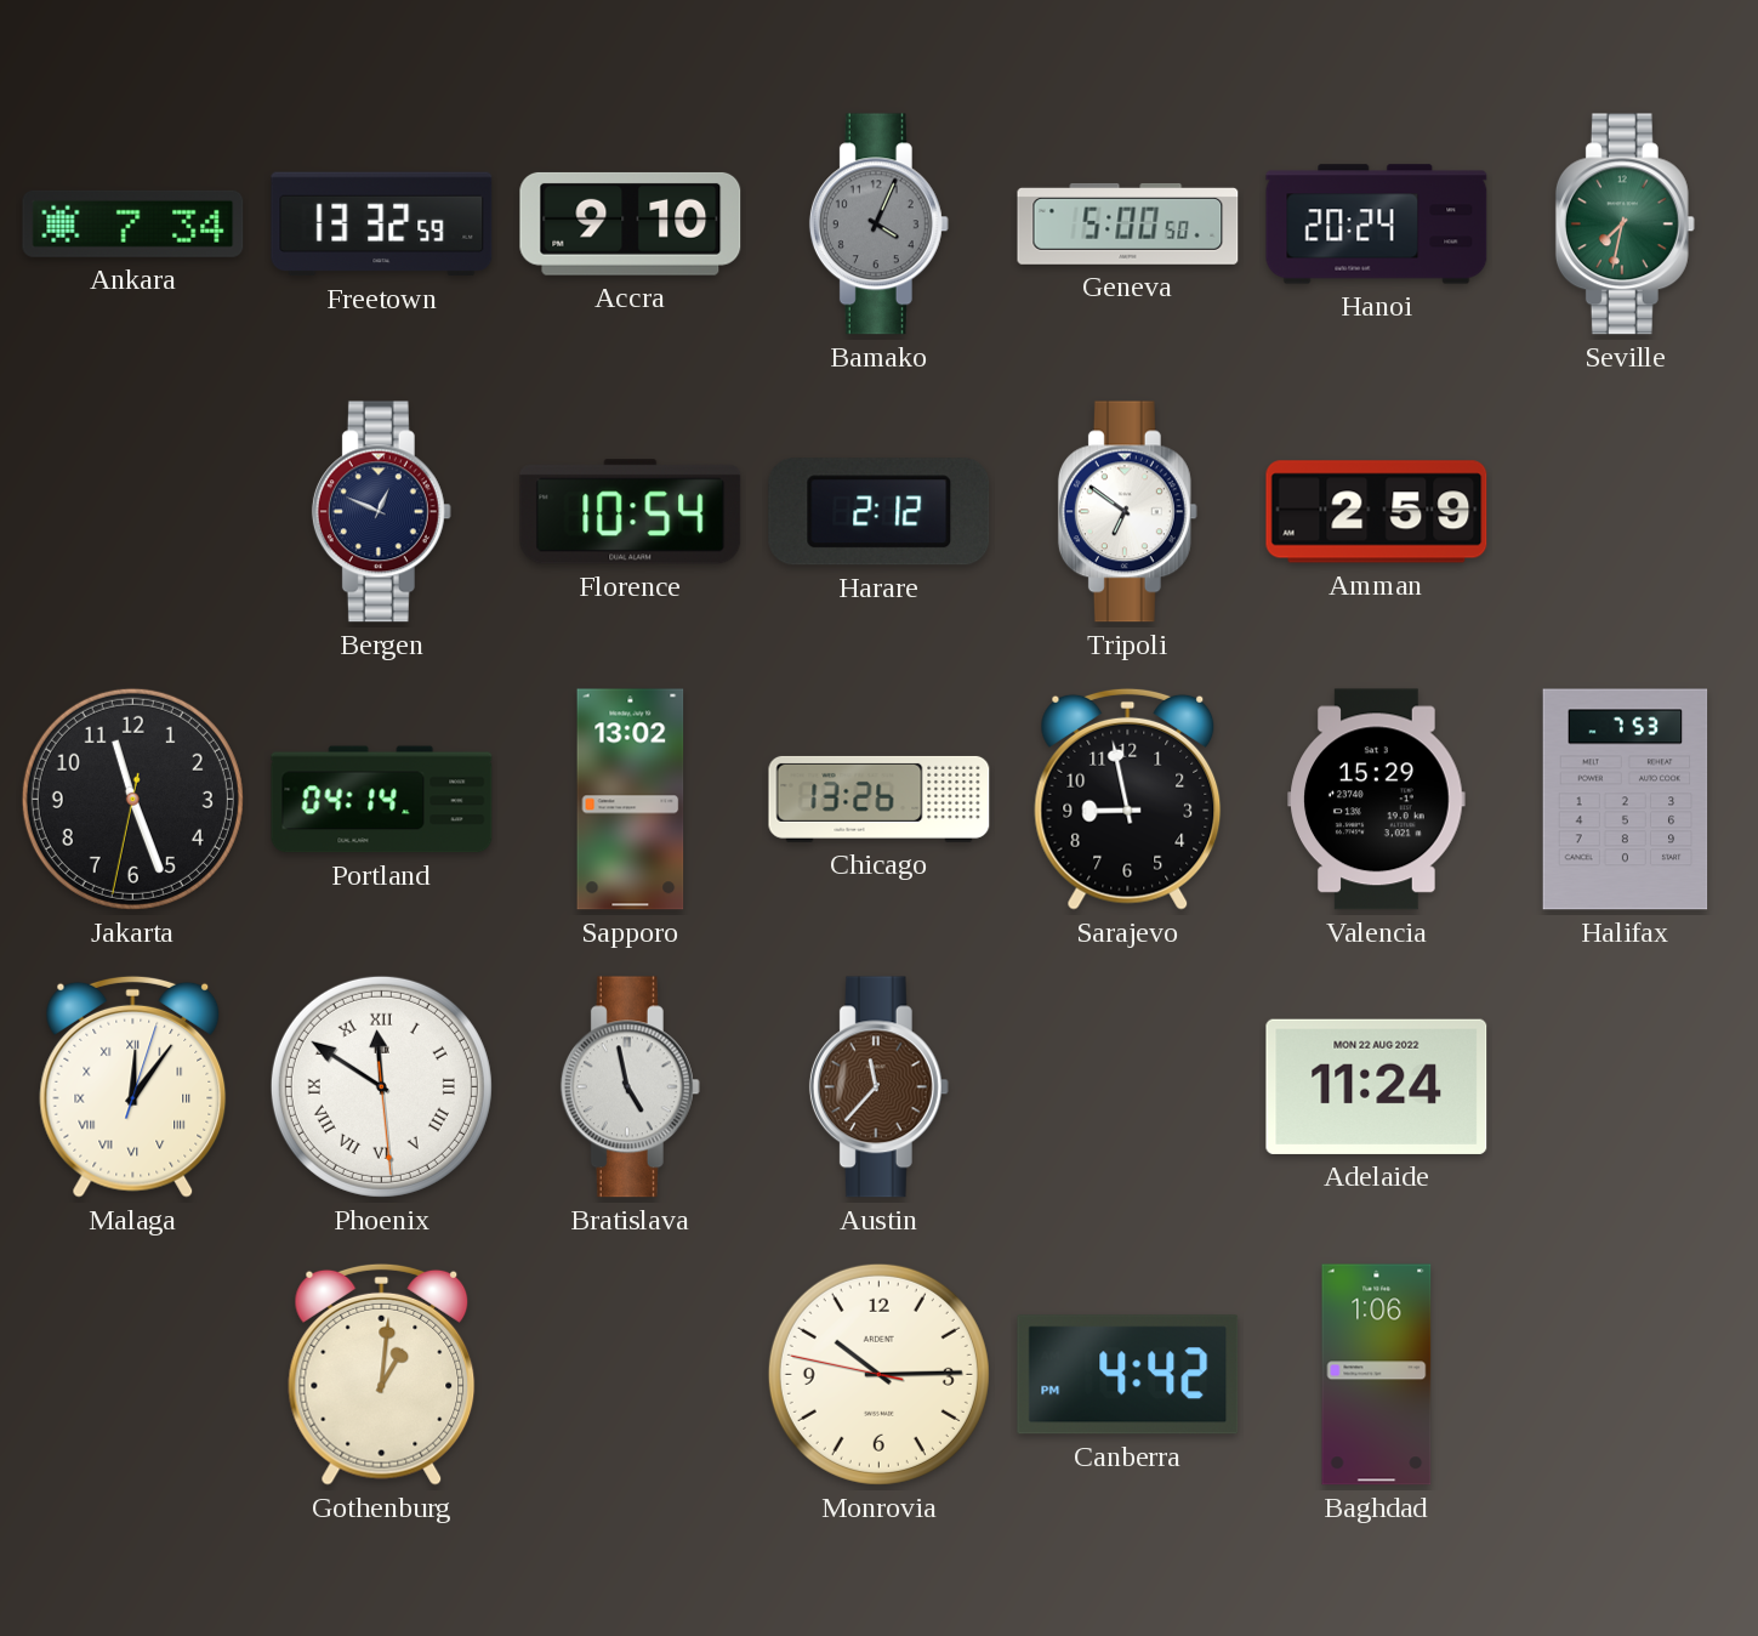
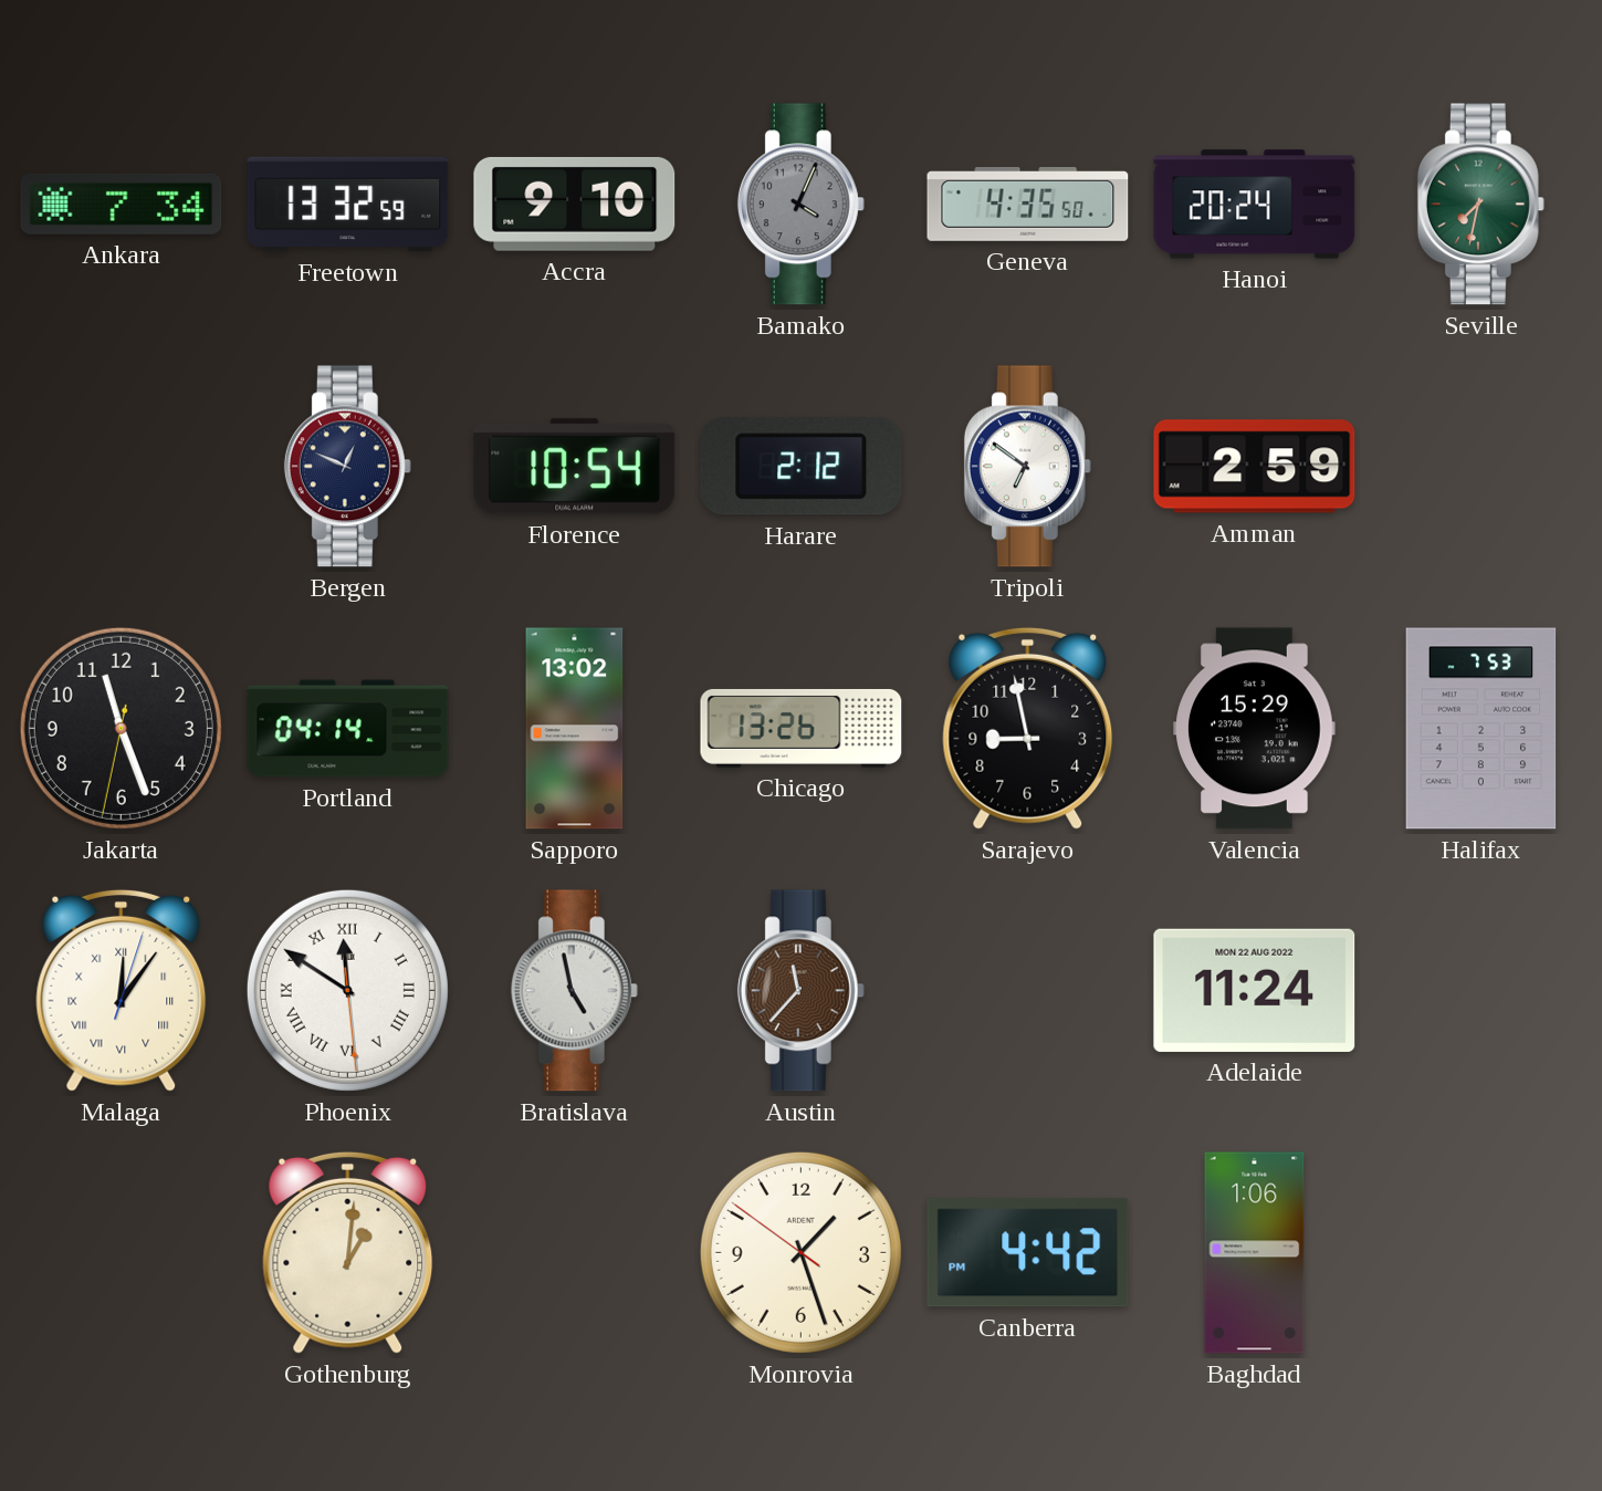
Geneva: 5:00 -> 4:35 (1028, 204)
Monrovia: 10:14 -> 1:26 (800, 1252)
